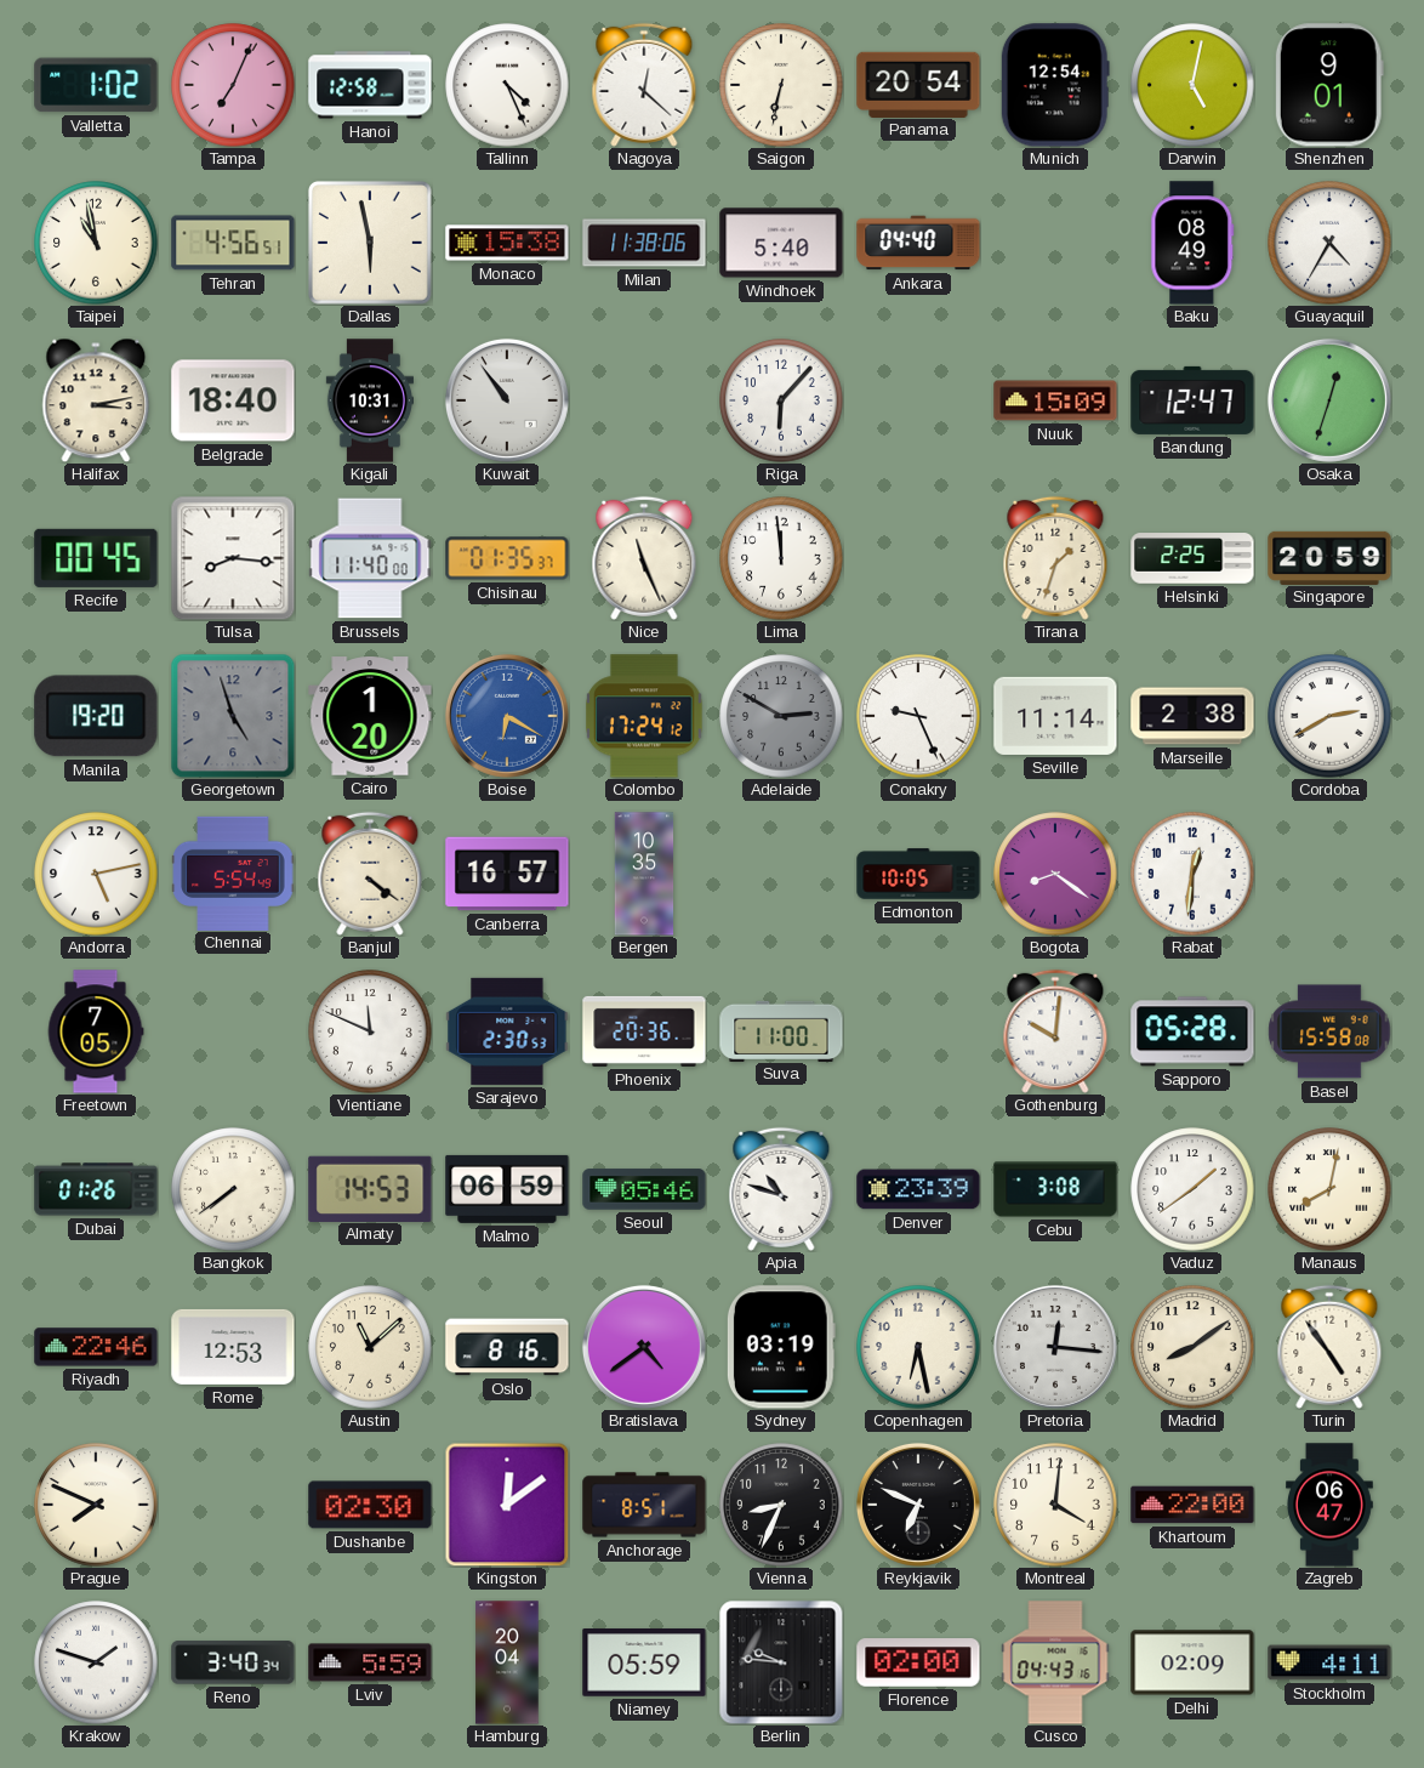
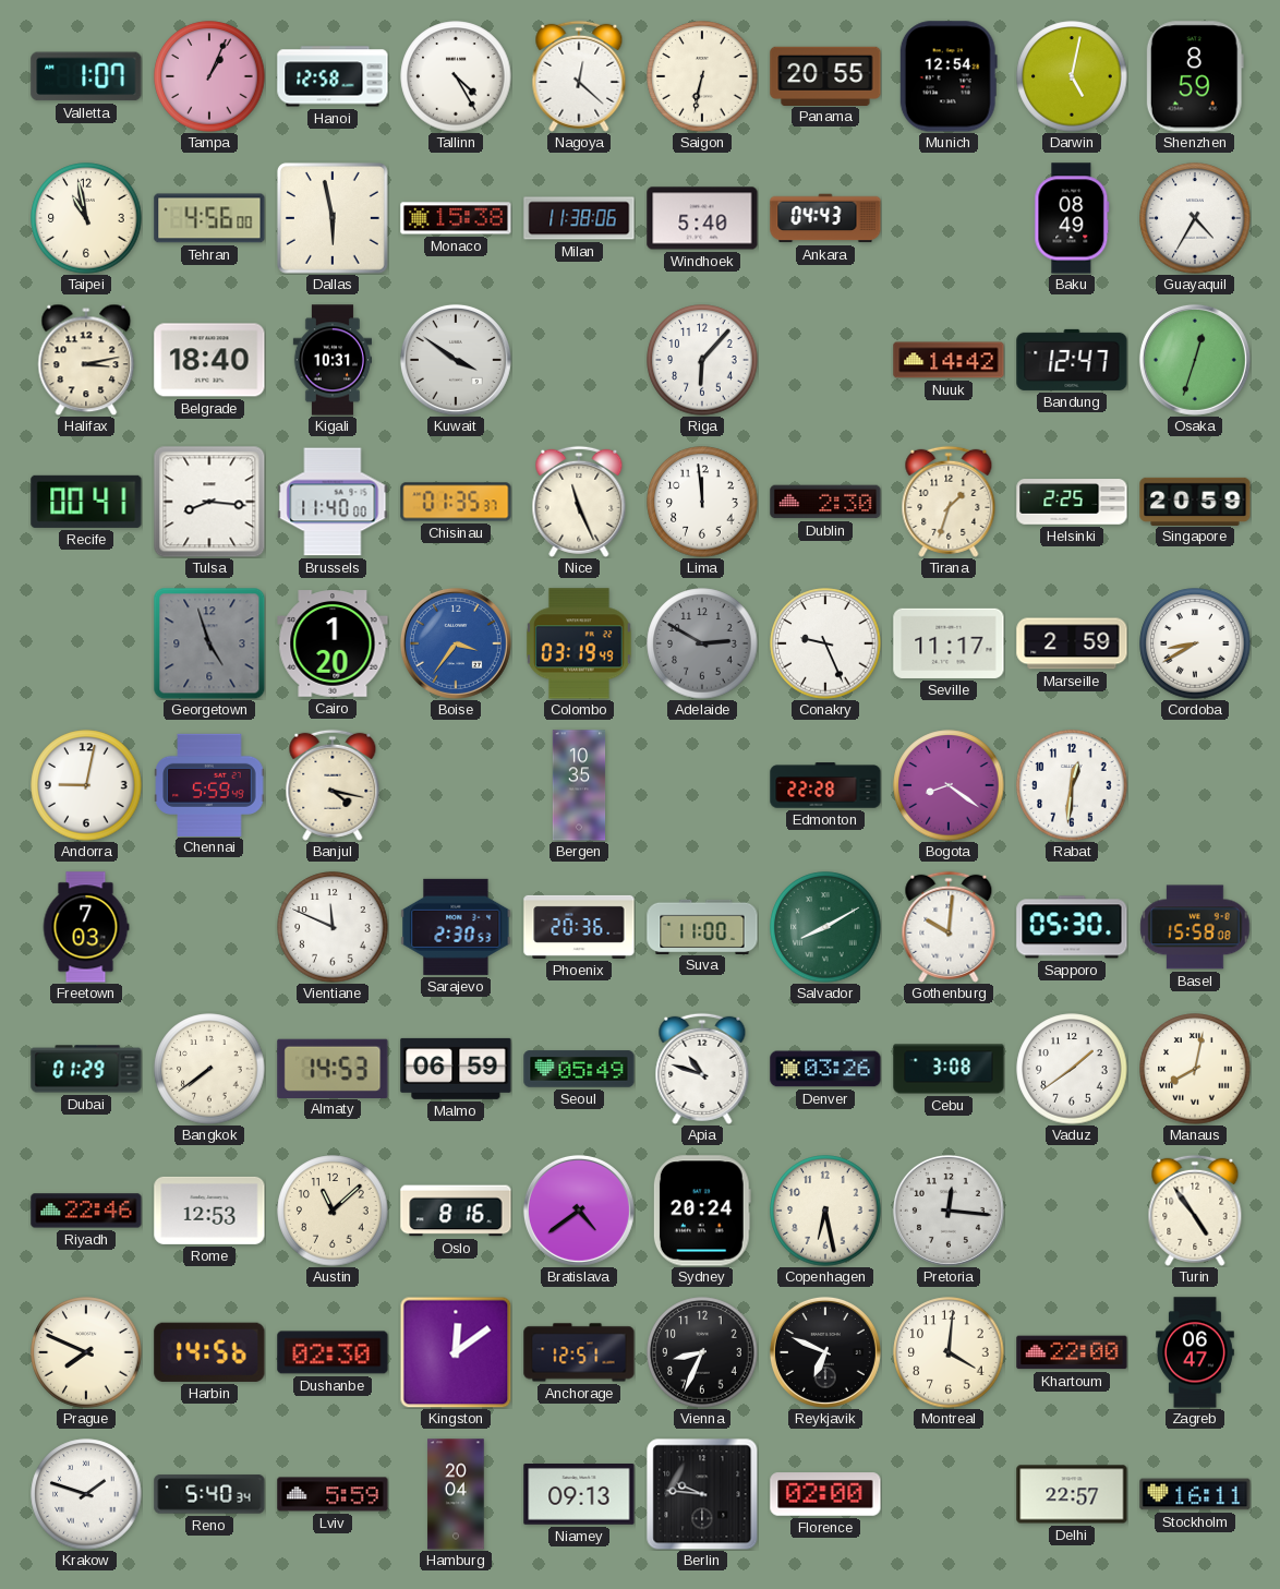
Valletta: 1:02 -> 1:07 (86, 76)
Tampa: 7:04 -> 1:04 (209, 76)
Tallinn: 4:26 -> 4:25 (456, 76)
Panama: 20:54 -> 20:55 (825, 75)
Shenzhen: 9:01 -> 8:59 (1195, 76)
Tehran: 4:56:51 -> 4:56:00 (209, 218)
Ankara: 04:40 -> 04:43 (825, 218)
Kuwait: 10:54 -> 3:51 (456, 360)
Nuuk: 15:09 -> 14:42 (949, 360)
Recife: 00:45 -> 00:41 (86, 502)
Dublin: none -> 2:30 (825, 502)
Manila: 19:20 -> none (96, 716)
Boise: 6:20 -> 3:36 (456, 643)
Colombo: 17:24 -> 03:19 (579, 643)
Seville: 11:14 -> 11:17 (949, 643)
Marseille: 2:38 -> 2:59 (1072, 643)
Cordoba: 2:40 -> 8:40 (1195, 643)
Andorra: 5:13 -> 9:02 (86, 785)
Chennai: 5:54 -> 5:59 (209, 784)
Banjul: 4:21 -> 4:17 (333, 785)
Canberra: 16:57 -> none (507, 874)
Edmonton: 10:05 -> 22:28 (825, 785)
Freetown: 7:05 -> 7:03 (86, 927)
Salvador: none -> 8:10 (825, 927)
Sapporo: 05:28 -> 05:30 (1072, 927)
Dubai: 01:26 -> 01:29 (86, 1069)
Seoul: 05:46 -> 05:49 (579, 1069)
Denver: 23:39 -> 03:26 (825, 1069)
Sydney: 03:19 -> 20:24 (702, 1211)
Madrid: 8:09 -> none (1192, 1347)
Harbin: none -> 14:56 (209, 1352)
Anchorage: 8:51 -> 12:51 (579, 1352)
Reno: 3:40 -> 5:40 (209, 1494)
Niamey: 05:59 -> 09:13 (579, 1494)
Cusco: 04:43 -> none (1055, 1662)
Delhi: 02:09 -> 22:57 (1072, 1494)
Stockholm: 4:11 -> 16:11 (1195, 1494)
